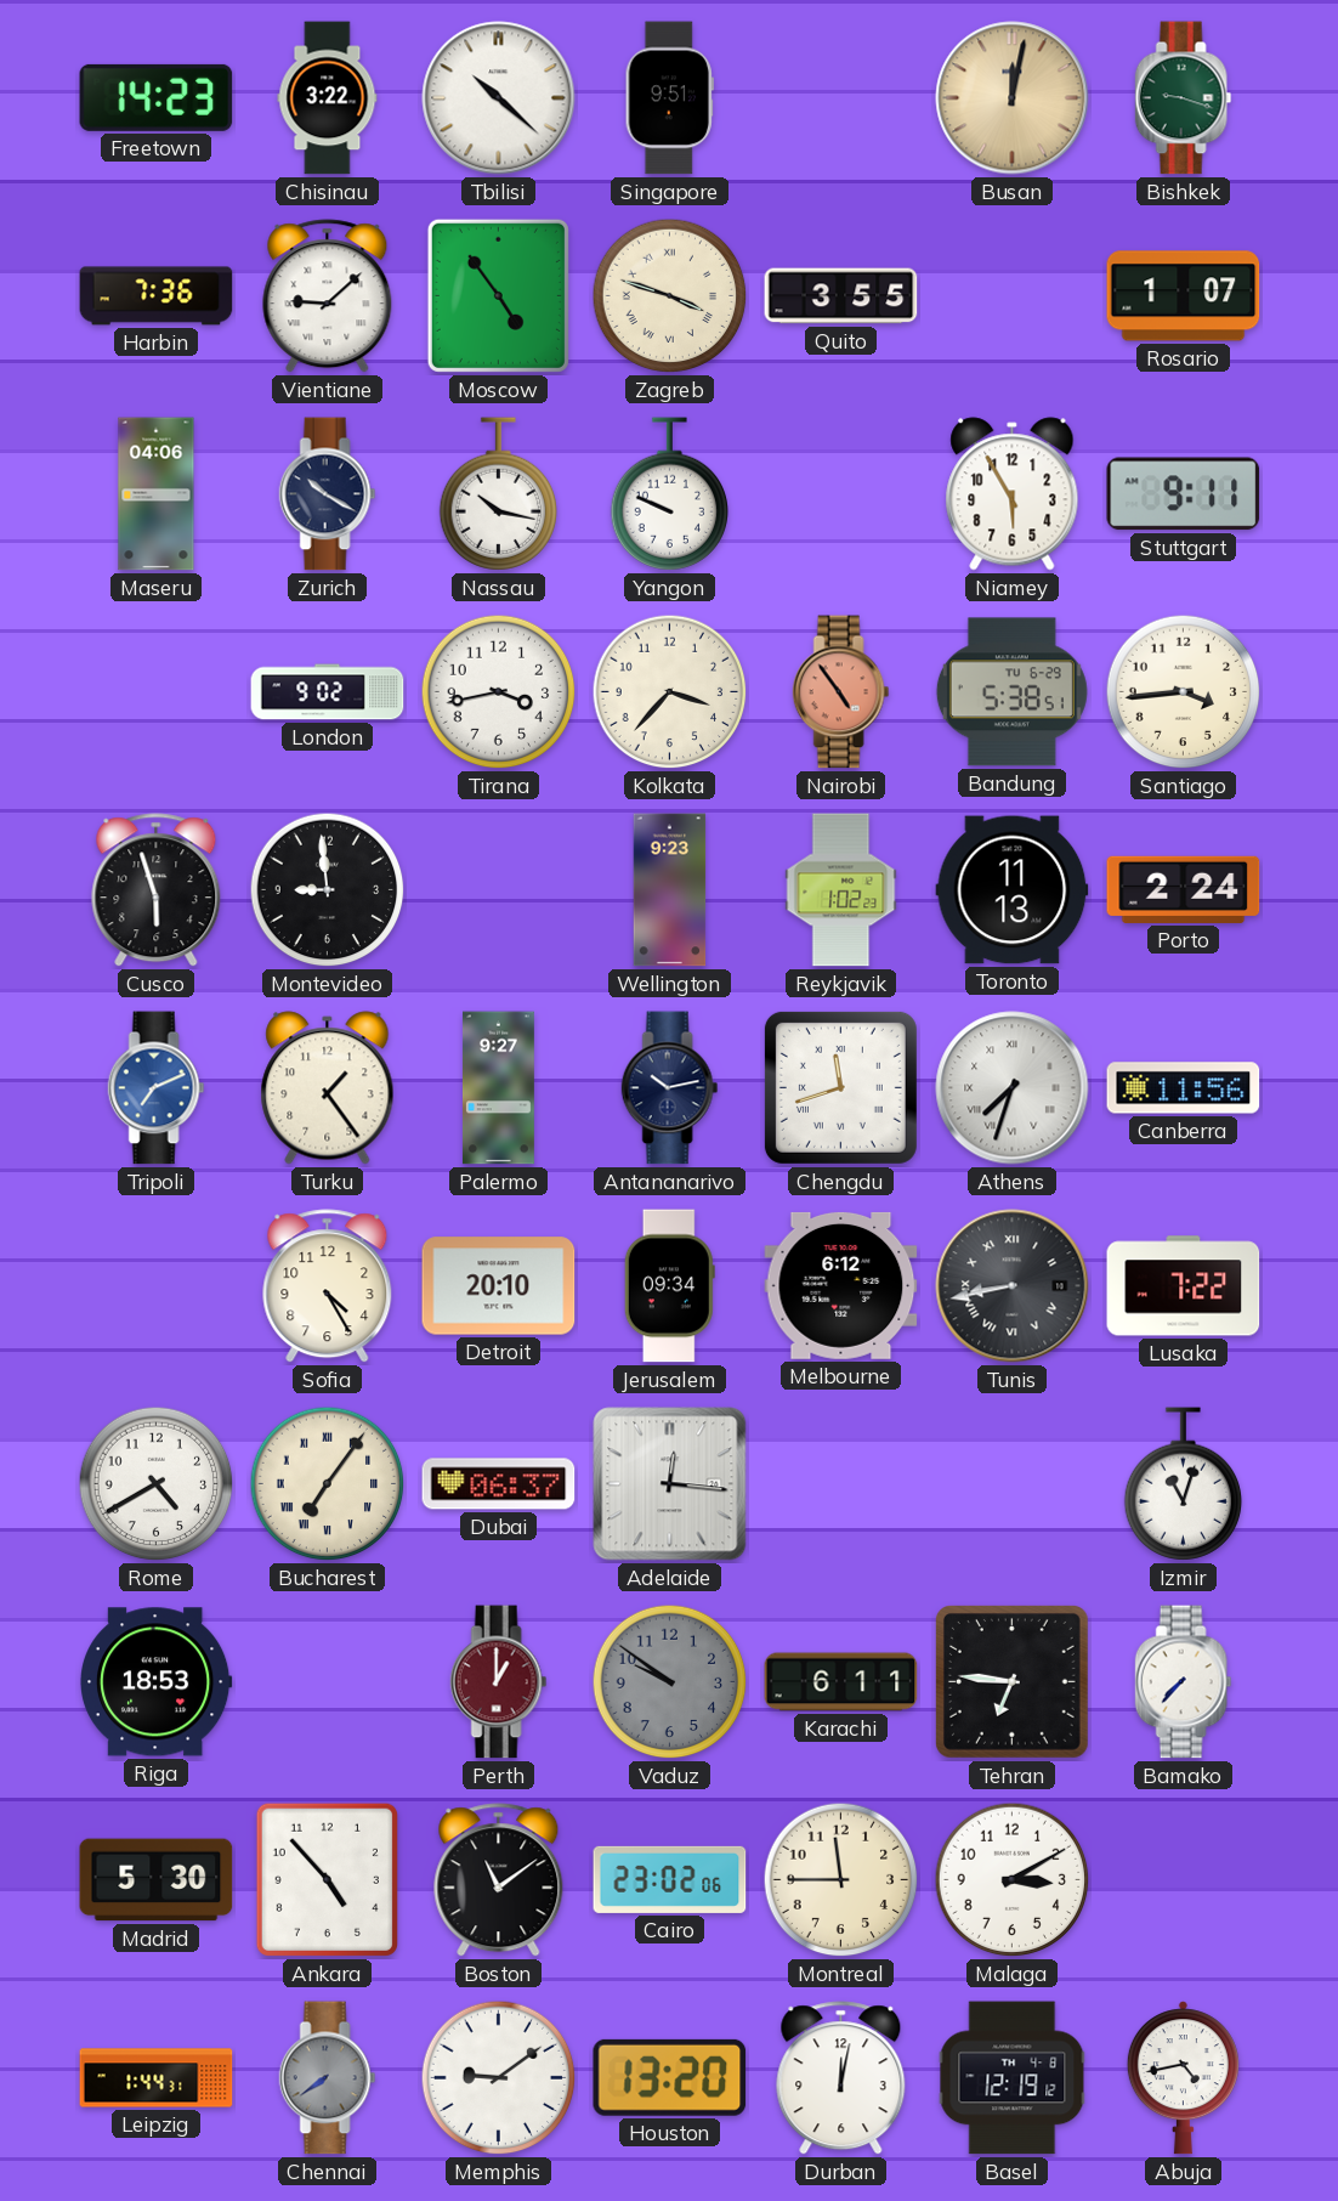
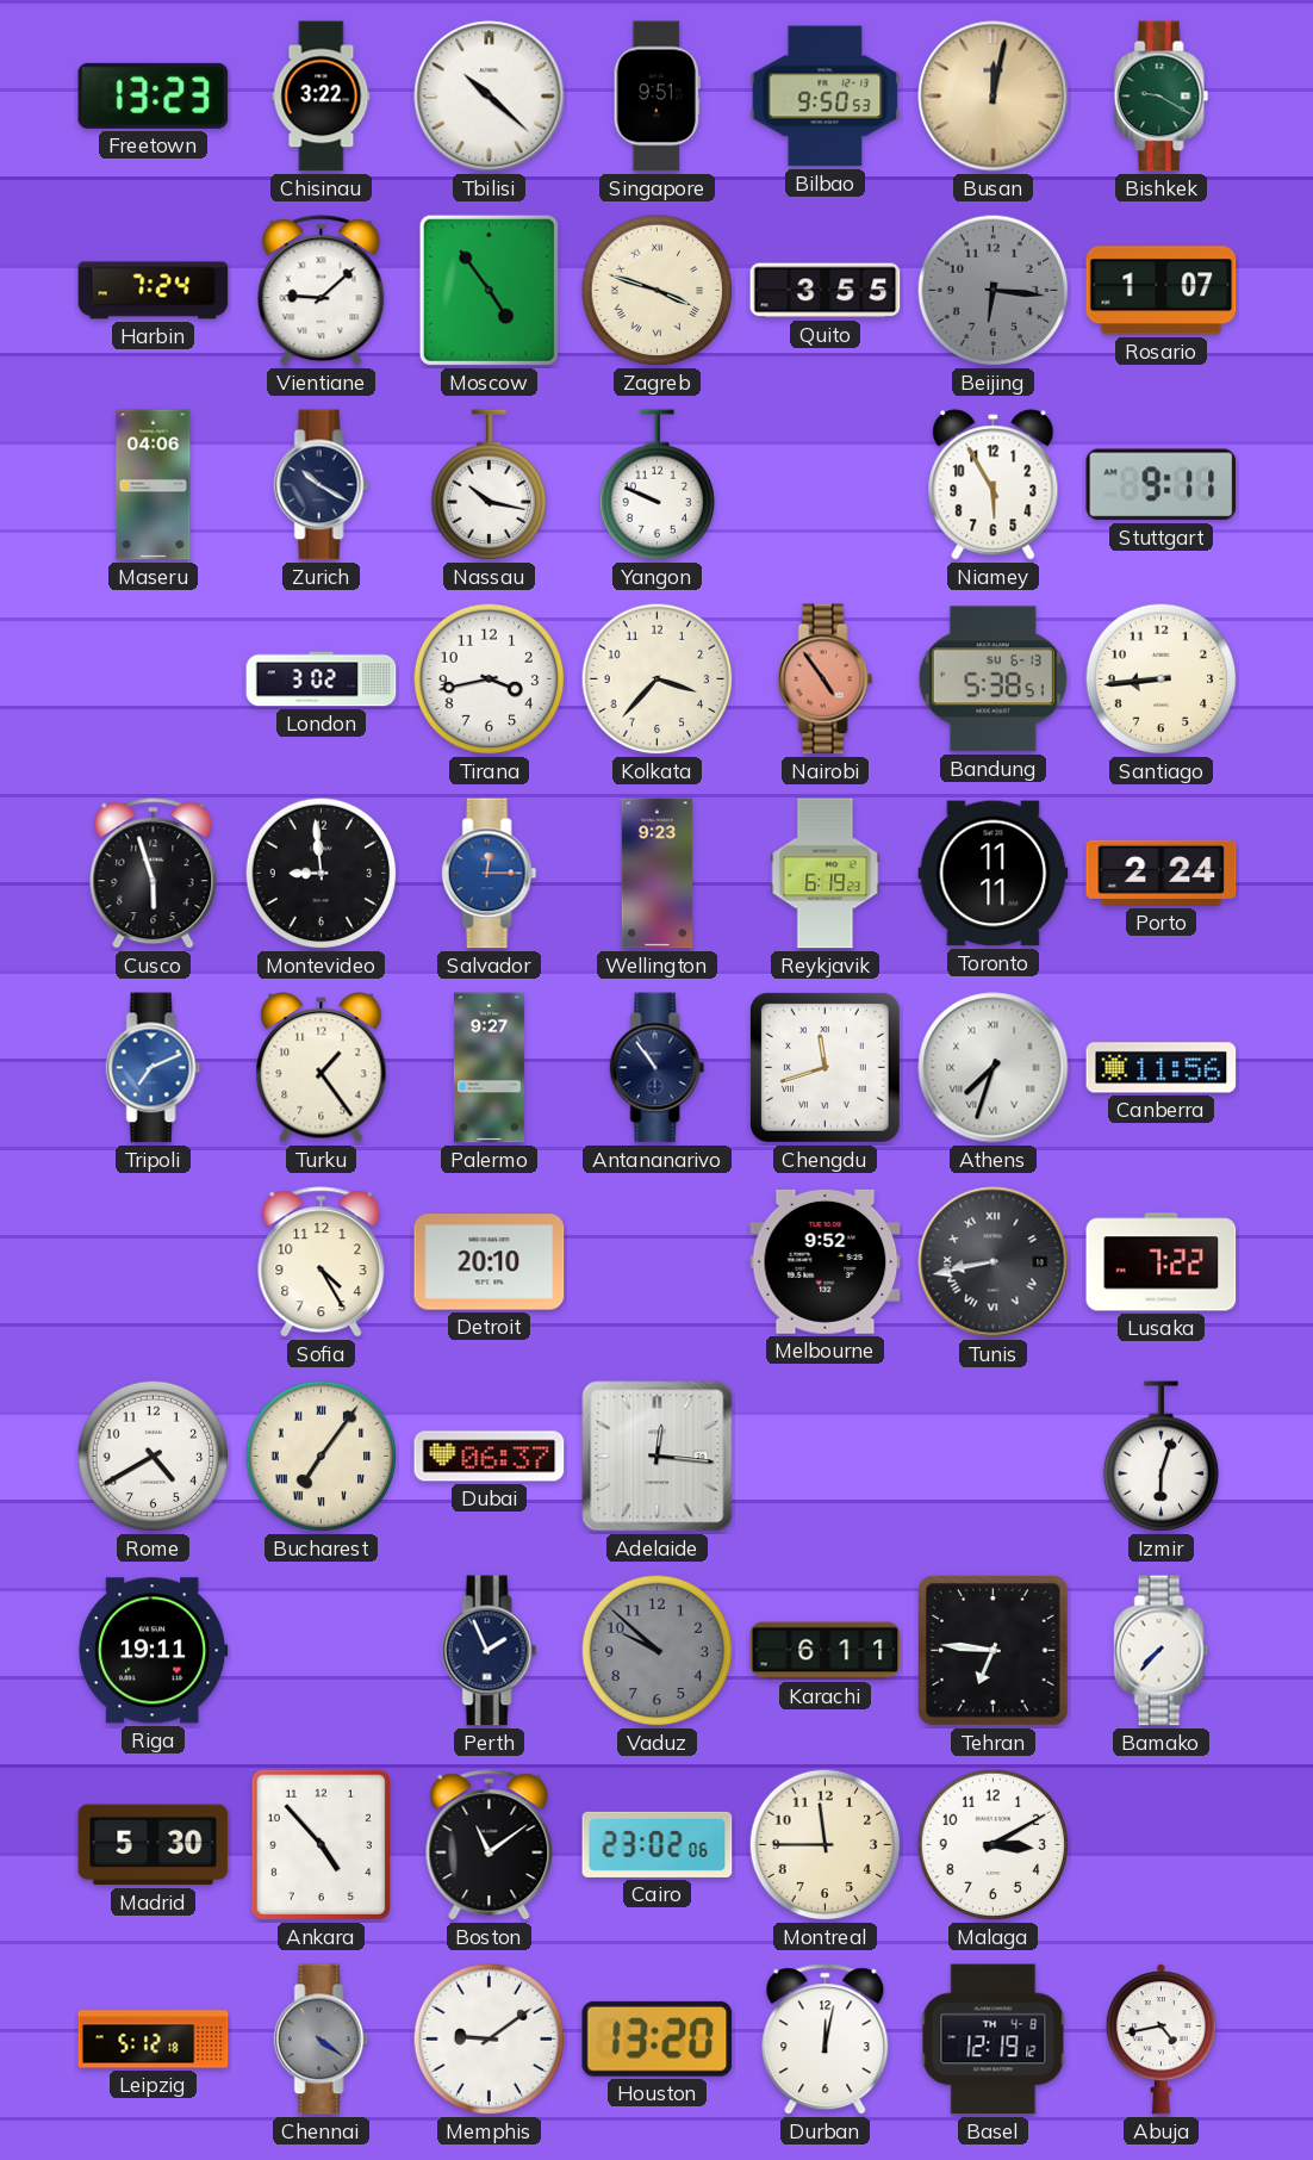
Freetown: 14:23 -> 13:23 (154, 95)
Bilbao: none -> 9:50 (826, 97)
Bishkek: 9:18 -> 9:20 (1162, 97)
Harbin: 7:36 -> 7:24 (154, 291)
Beijing: none -> 6:16 (994, 291)
London: 9:02 -> 3:02 (322, 679)
Bandung date: TU 6-29 -> SU 6-13 (992, 679)
Santiago: 3:44 -> 8:44 (1162, 679)
Salvador: none -> 12:15 (490, 874)
Reykjavik: 1:02 -> 6:19 (826, 874)
Toronto: 11:13 -> 11:11 (994, 874)
Antananarivo: 10:13 -> 10:54 (658, 1068)
Jerusalem: 09:34 -> none (669, 1286)
Melbourne: 6:12 -> 9:52 (826, 1261)
Izmir: 11:03 -> 6:03 (1162, 1457)
Riga: 18:53 -> 19:11 (154, 1651)
Perth: 1:00 -> 1:56 (490, 1651)
Perth dial: burgundy -> navy (490, 1651)
Vaduz: 9:51 -> 9:52 (658, 1651)
Leipzig: 1:44 -> 5:12 (154, 2040)
Chennai: 7:39 -> 4:21 (322, 2040)
